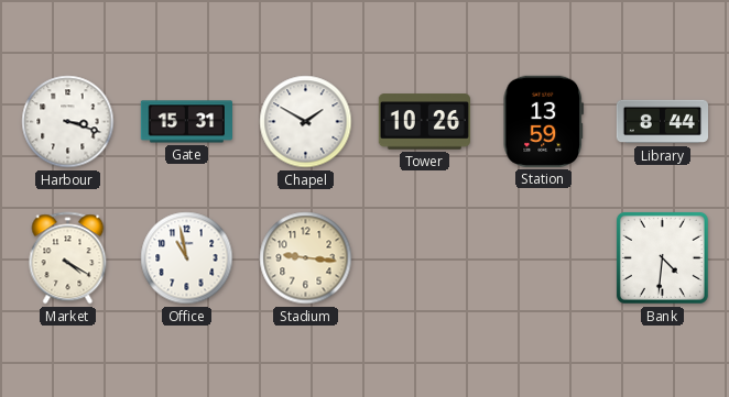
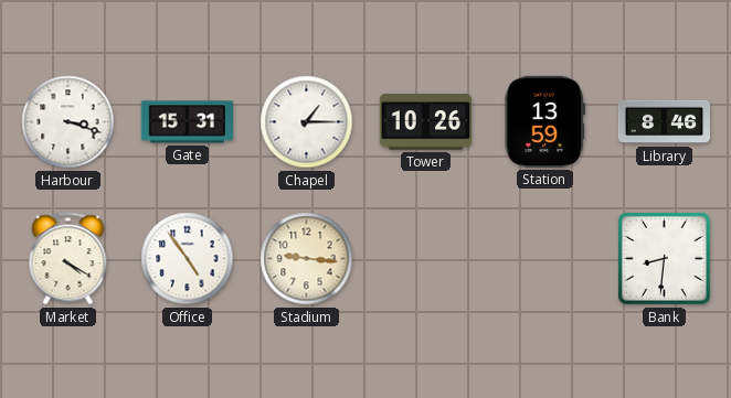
Chapel: 1:50 -> 1:15 (307, 122)
Library: 8:44 -> 8:46 (665, 122)
Office: 10:58 -> 4:54 (188, 259)
Bank: 4:31 -> 8:31 (664, 258)
